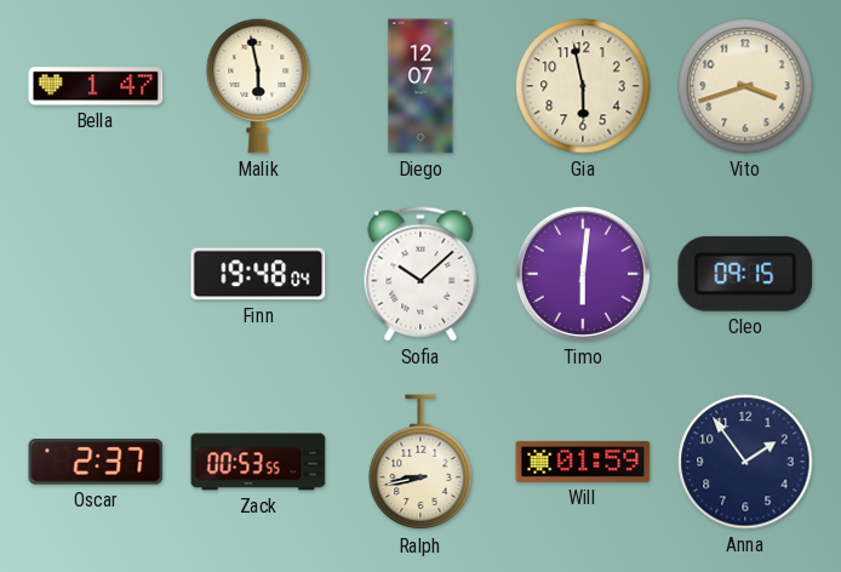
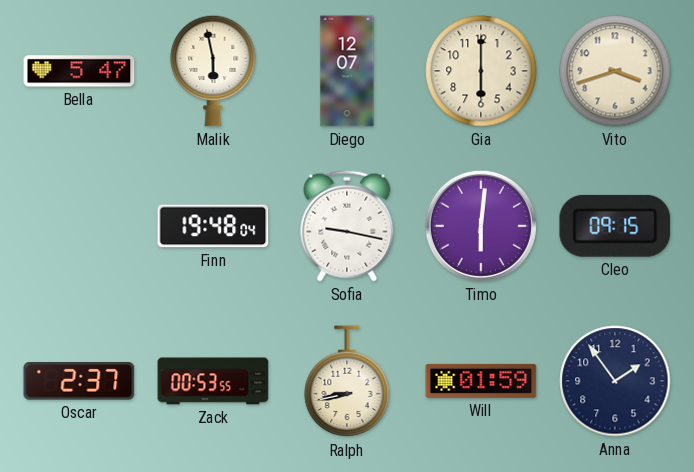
Bella: 1:47 -> 5:47 (79, 71)
Gia: 5:58 -> 6:00 (481, 71)
Sofia: 10:08 -> 9:17 (347, 226)
